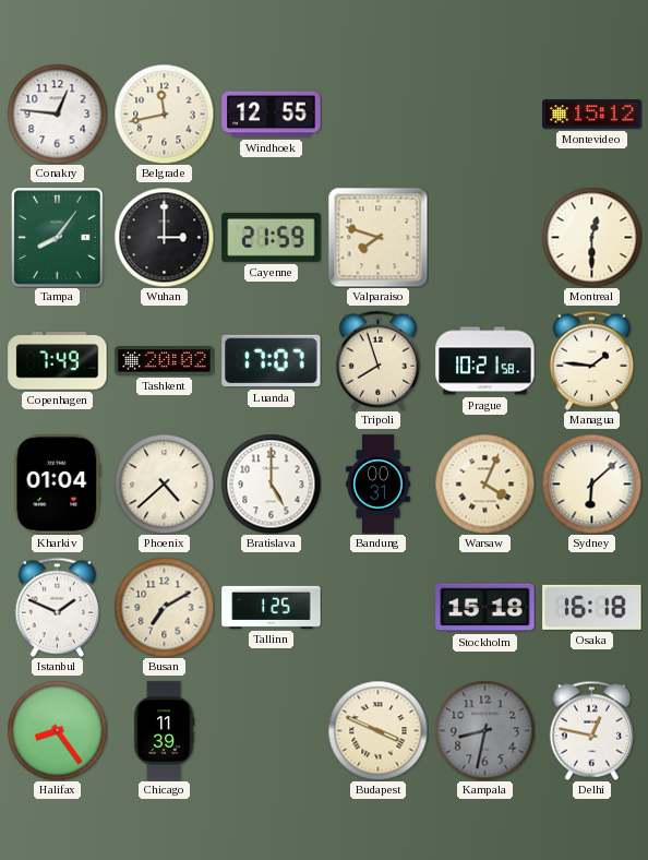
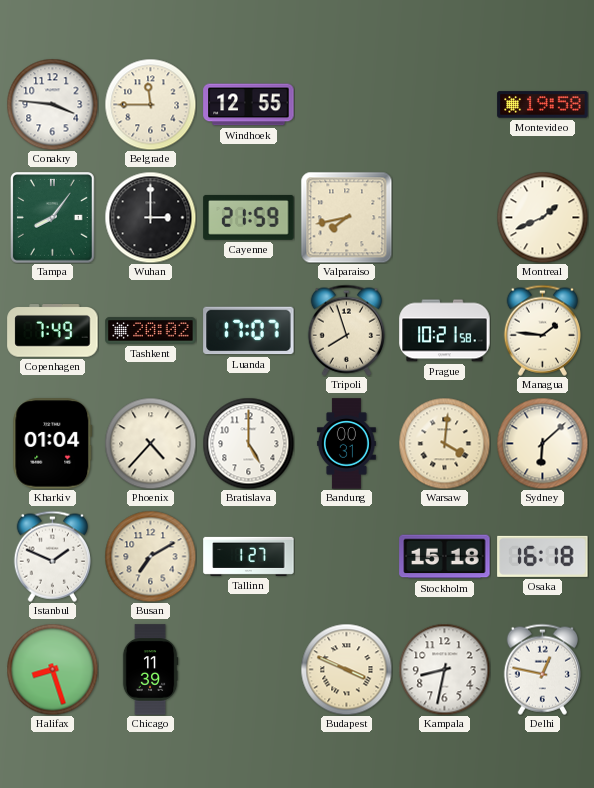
Conakry: 12:46 -> 3:46 (52, 104)
Belgrade: 11:43 -> 11:45 (150, 104)
Montevideo: 15:12 -> 19:58 (543, 105)
Valparaiso: 7:48 -> 7:43 (346, 217)
Montreal: 12:30 -> 1:41 (542, 217)
Phoenix: 4:38 -> 4:37 (150, 443)
Warsaw: 4:04 -> 4:01 (444, 443)
Tallinn: 1:25 -> 1:27 (249, 556)
Halifax: 8:24 -> 8:27 (52, 669)
Kampala dial: grey -> white (444, 669)
